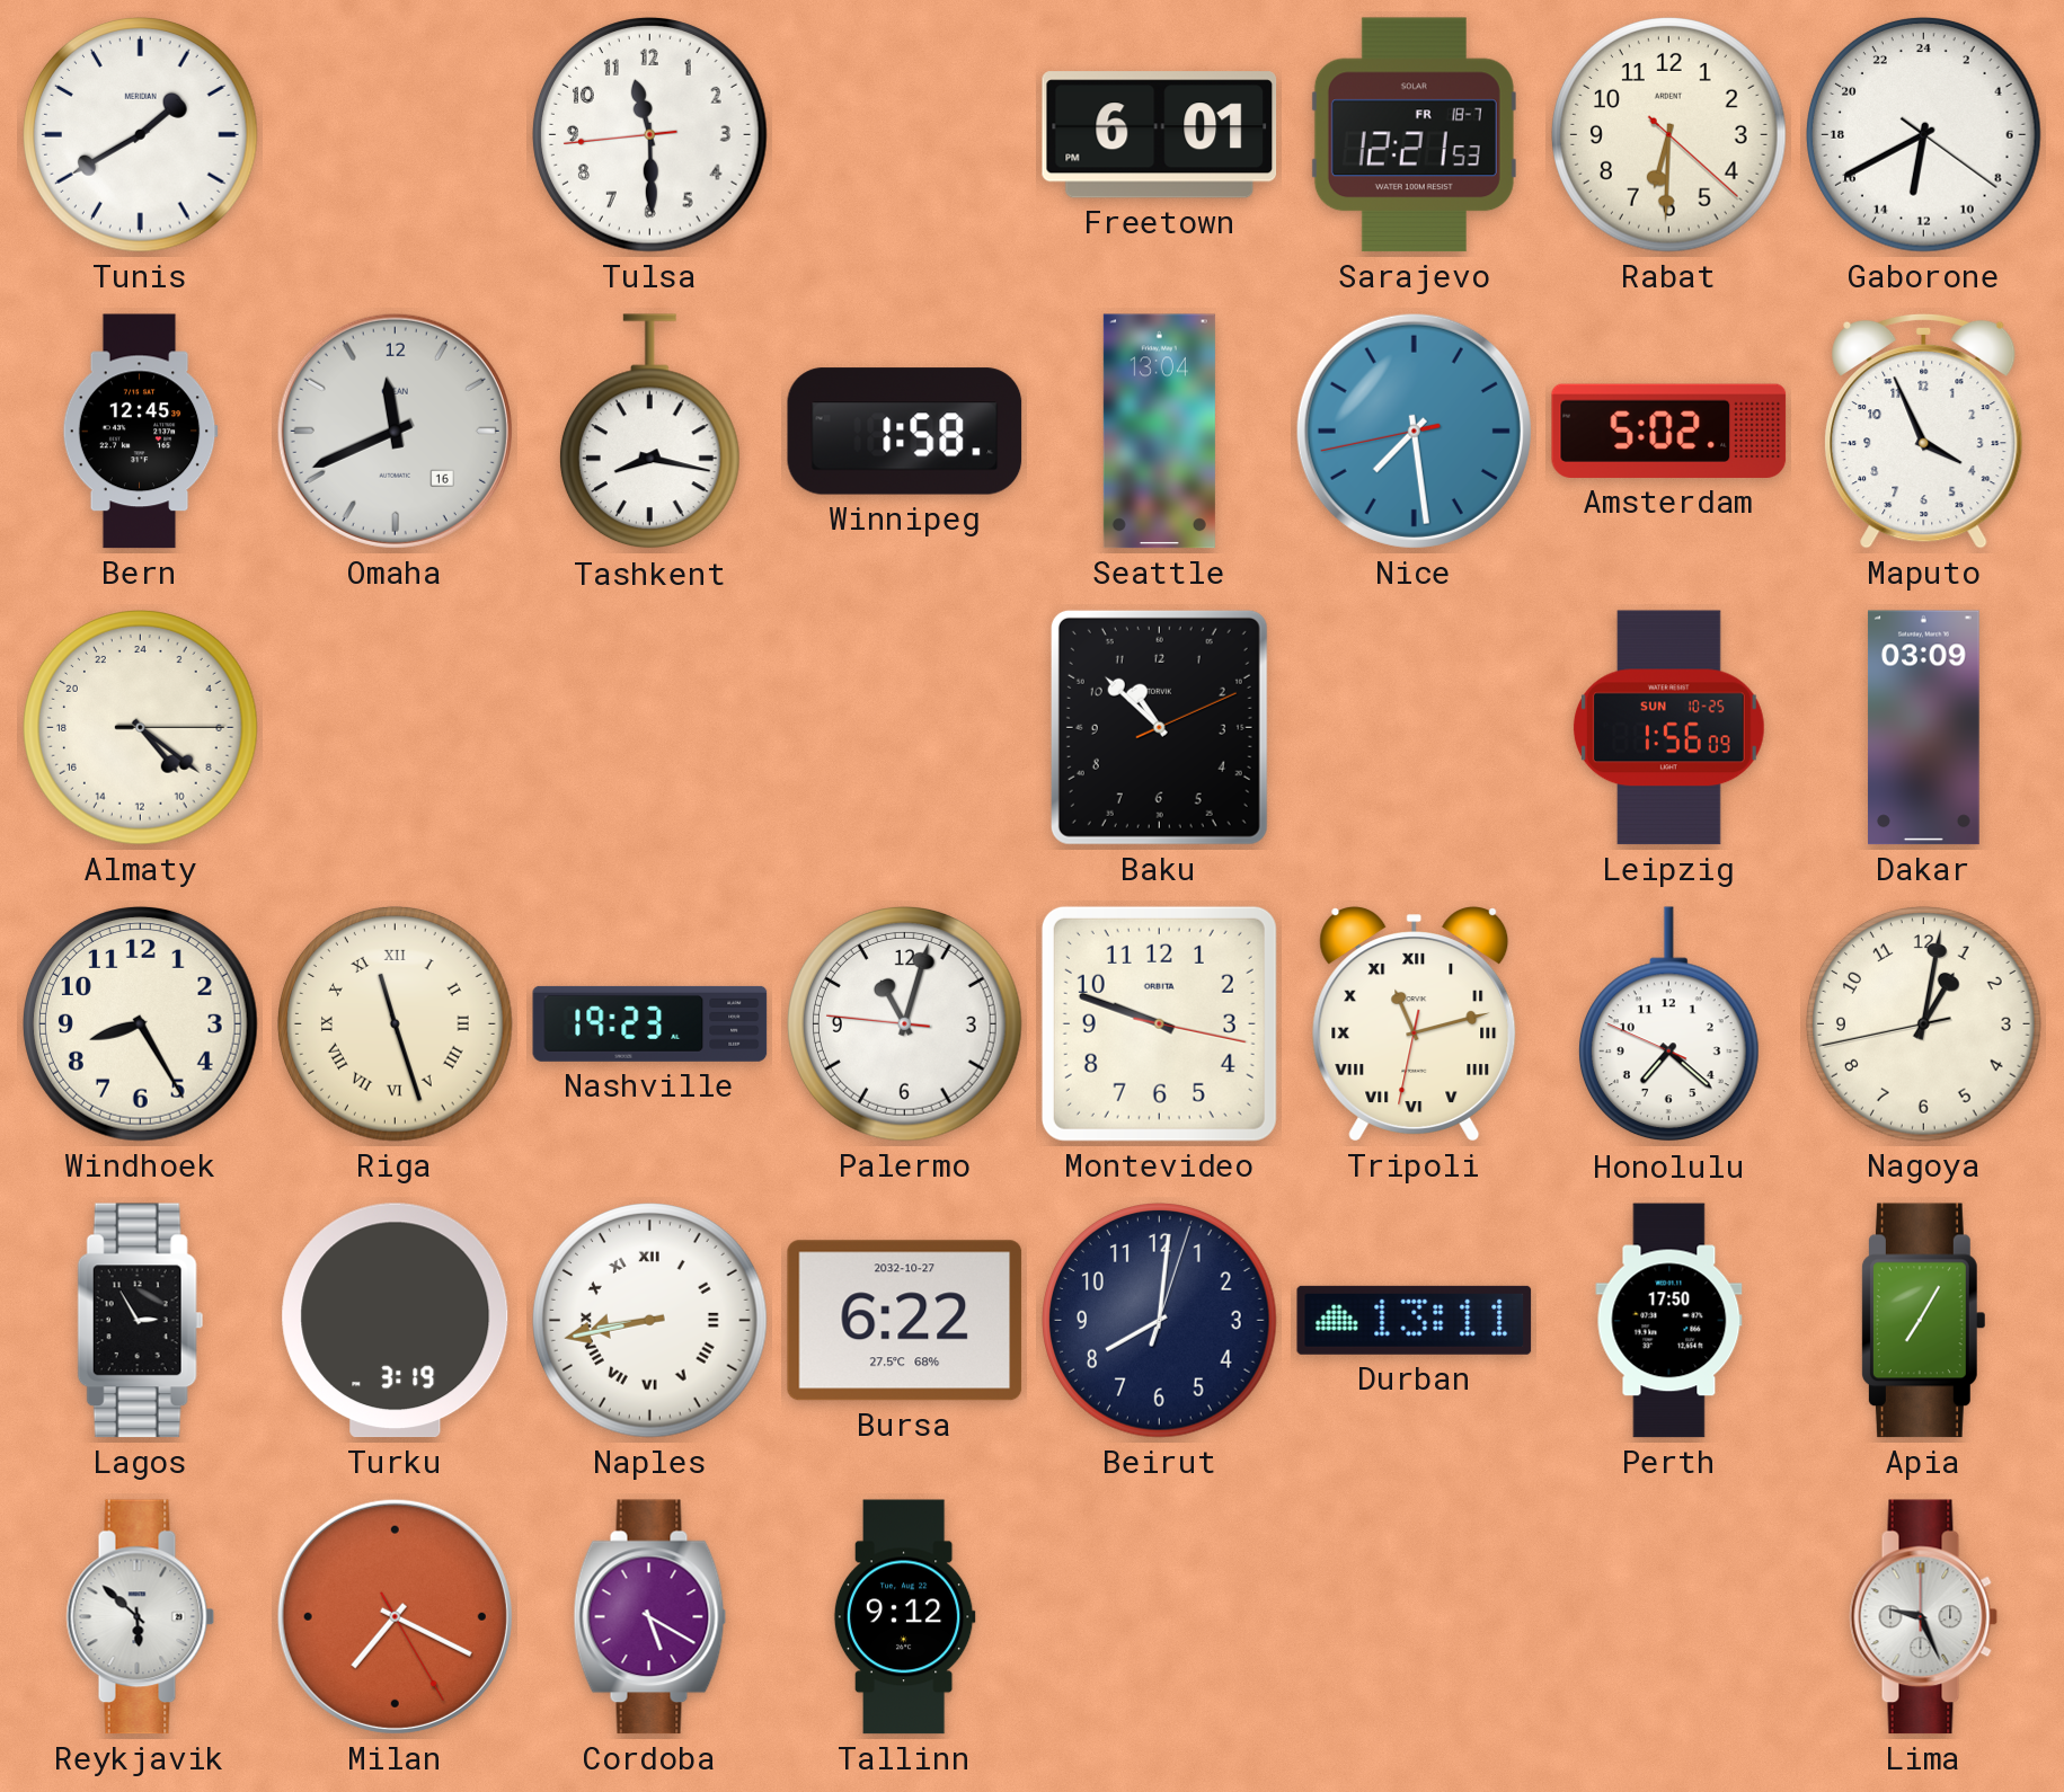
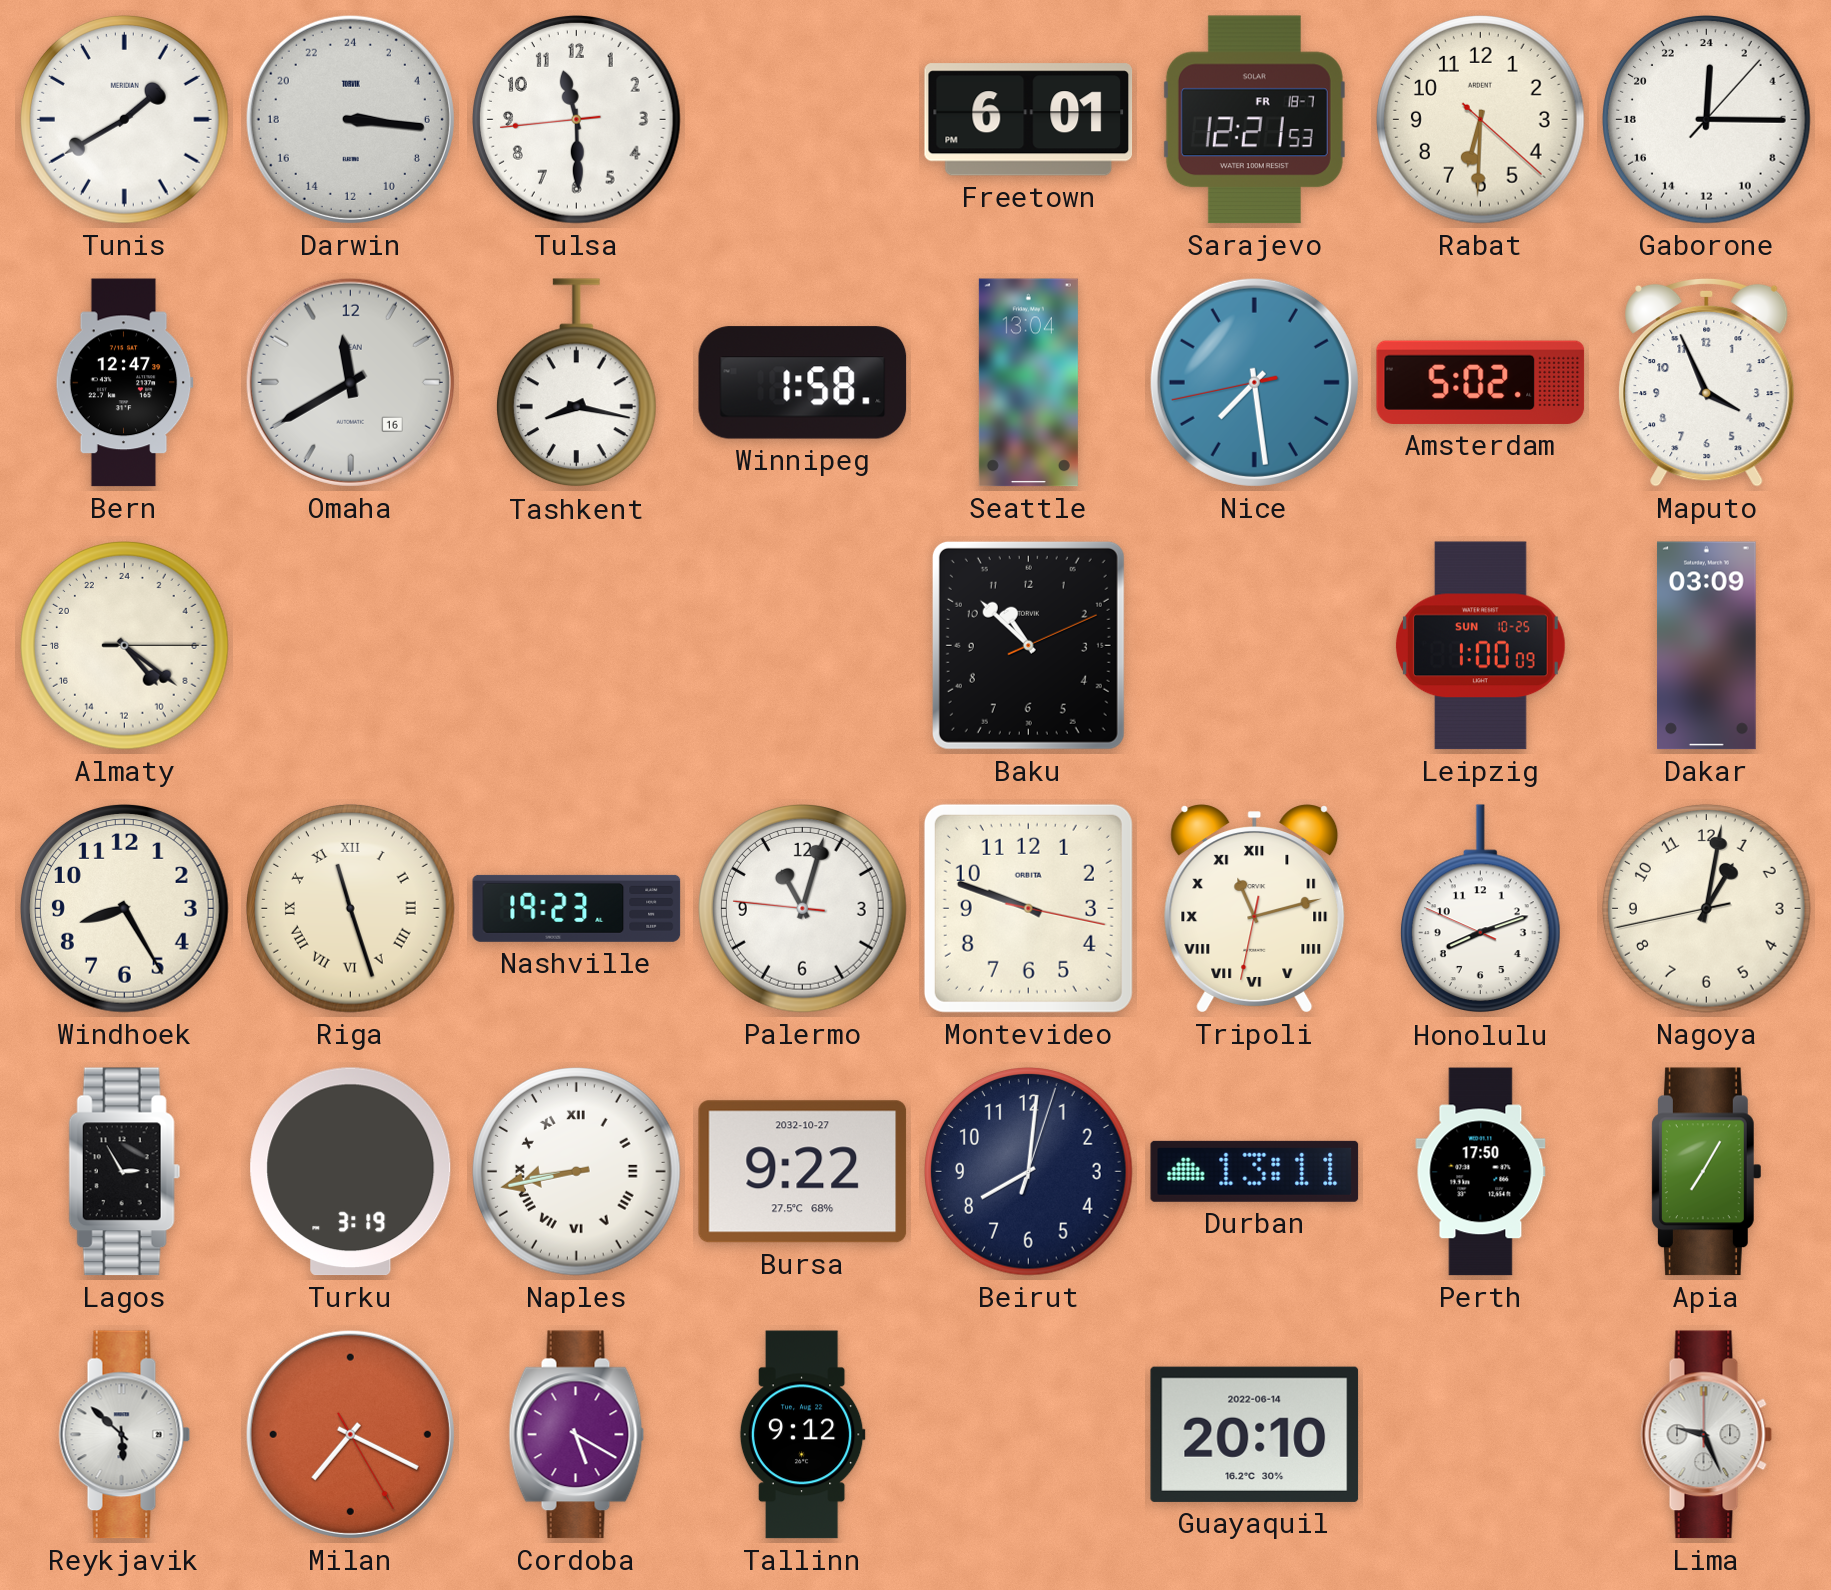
Darwin: none -> 6:16 (350, 119)
Gaborone: 12:40 -> 0:15 (1707, 120)
Bern: 12:45 -> 12:47 (124, 383)
Omaha: 11:41 -> 11:40 (350, 382)
Leipzig: 1:56 -> 1:00 (1480, 646)
Honolulu: 7:21 -> 8:11 (1480, 909)
Bursa: 6:22 -> 9:22 (803, 1172)
Guayaquil: none -> 20:10 (1255, 1434)
